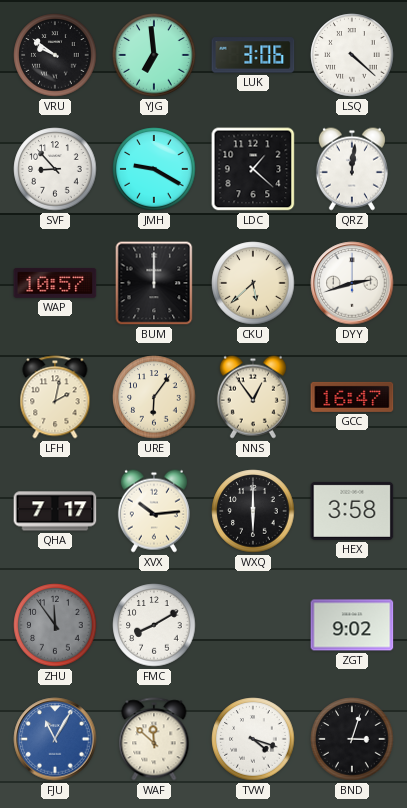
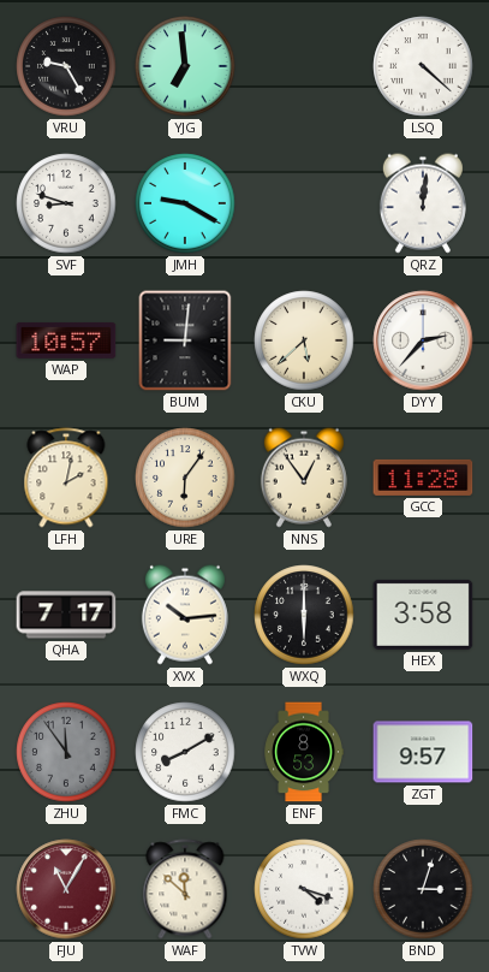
VRU: 9:51 -> 9:25 (66, 66)
LUK: 3:06 -> none (253, 55)
SVF: 8:53 -> 8:48 (66, 203)
LDC: 1:22 -> none (253, 169)
BUM: 12:00 -> 9:01 (185, 340)
DYY: 2:42 -> 2:37 (423, 340)
GCC: 16:47 -> 11:28 (423, 478)
ENF: none -> 8:53 (304, 752)
ZGT: 9:02 -> 9:57 (423, 752)
FJU dial: blue -> burgundy (66, 889)
